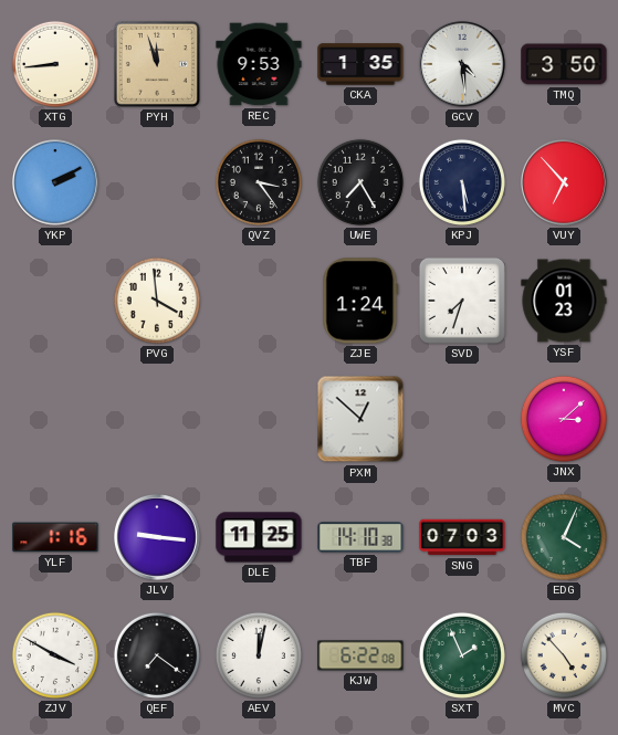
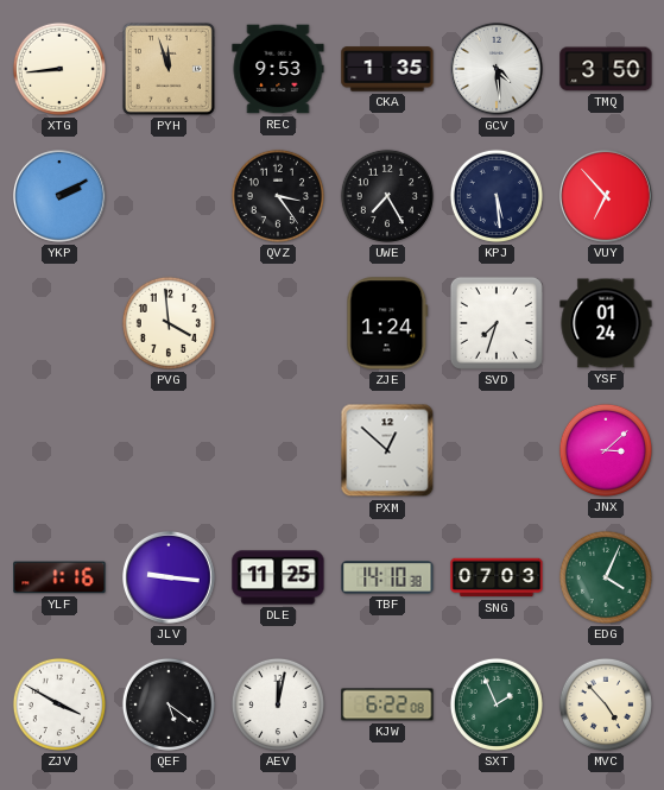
YSF: 01:23 -> 01:24 (606, 323)
QEF: 7:21 -> 5:21 (169, 704)
